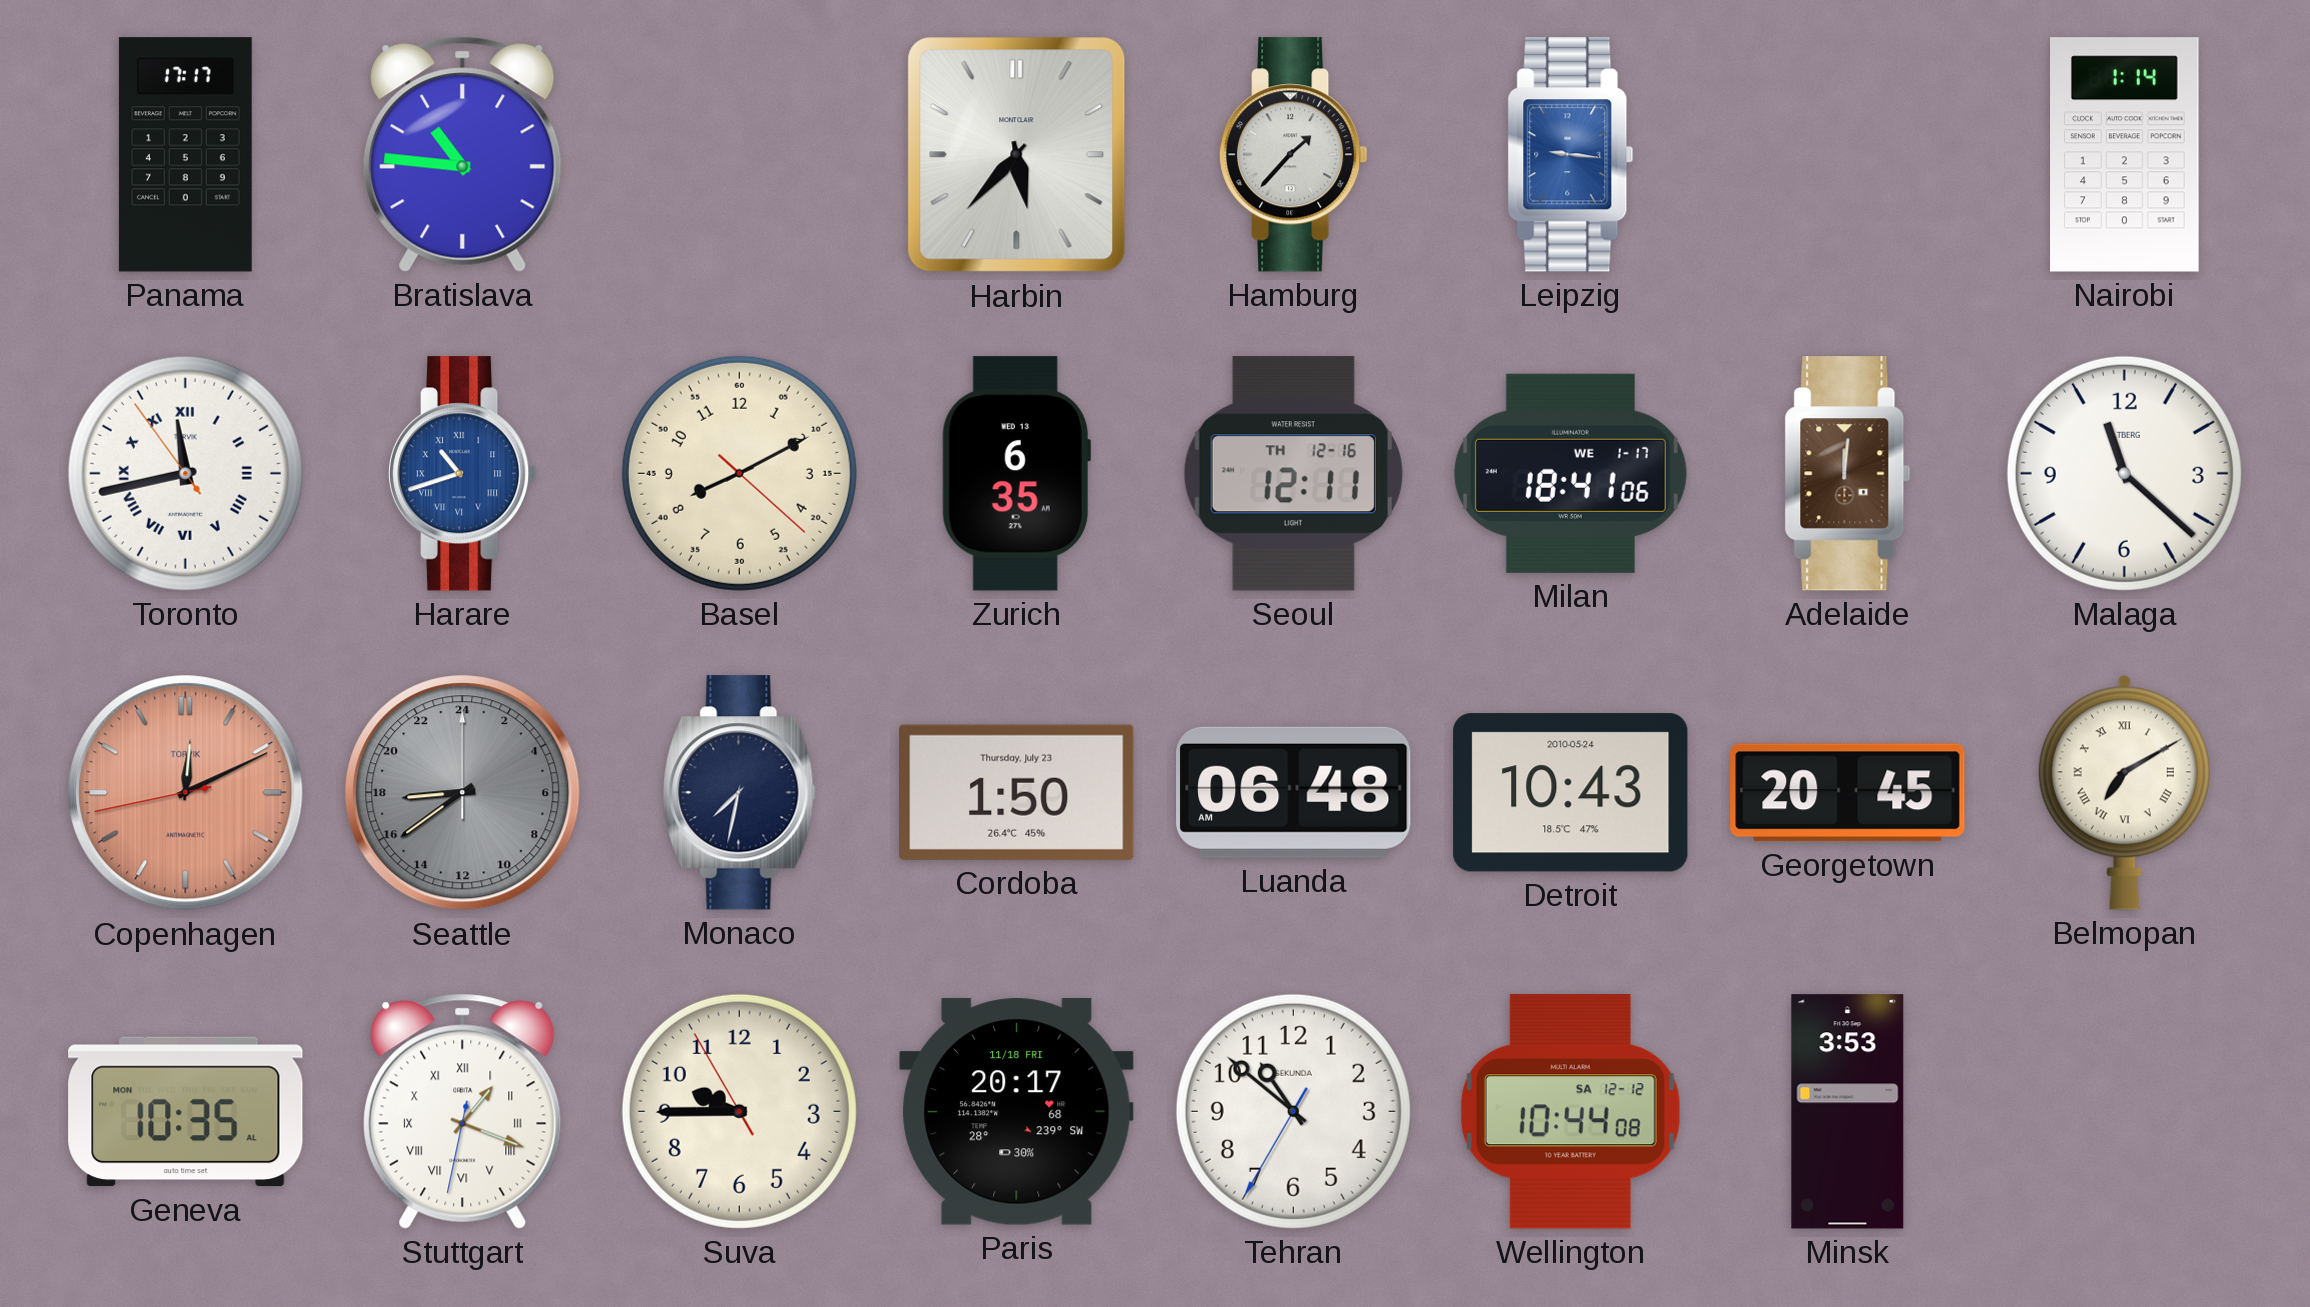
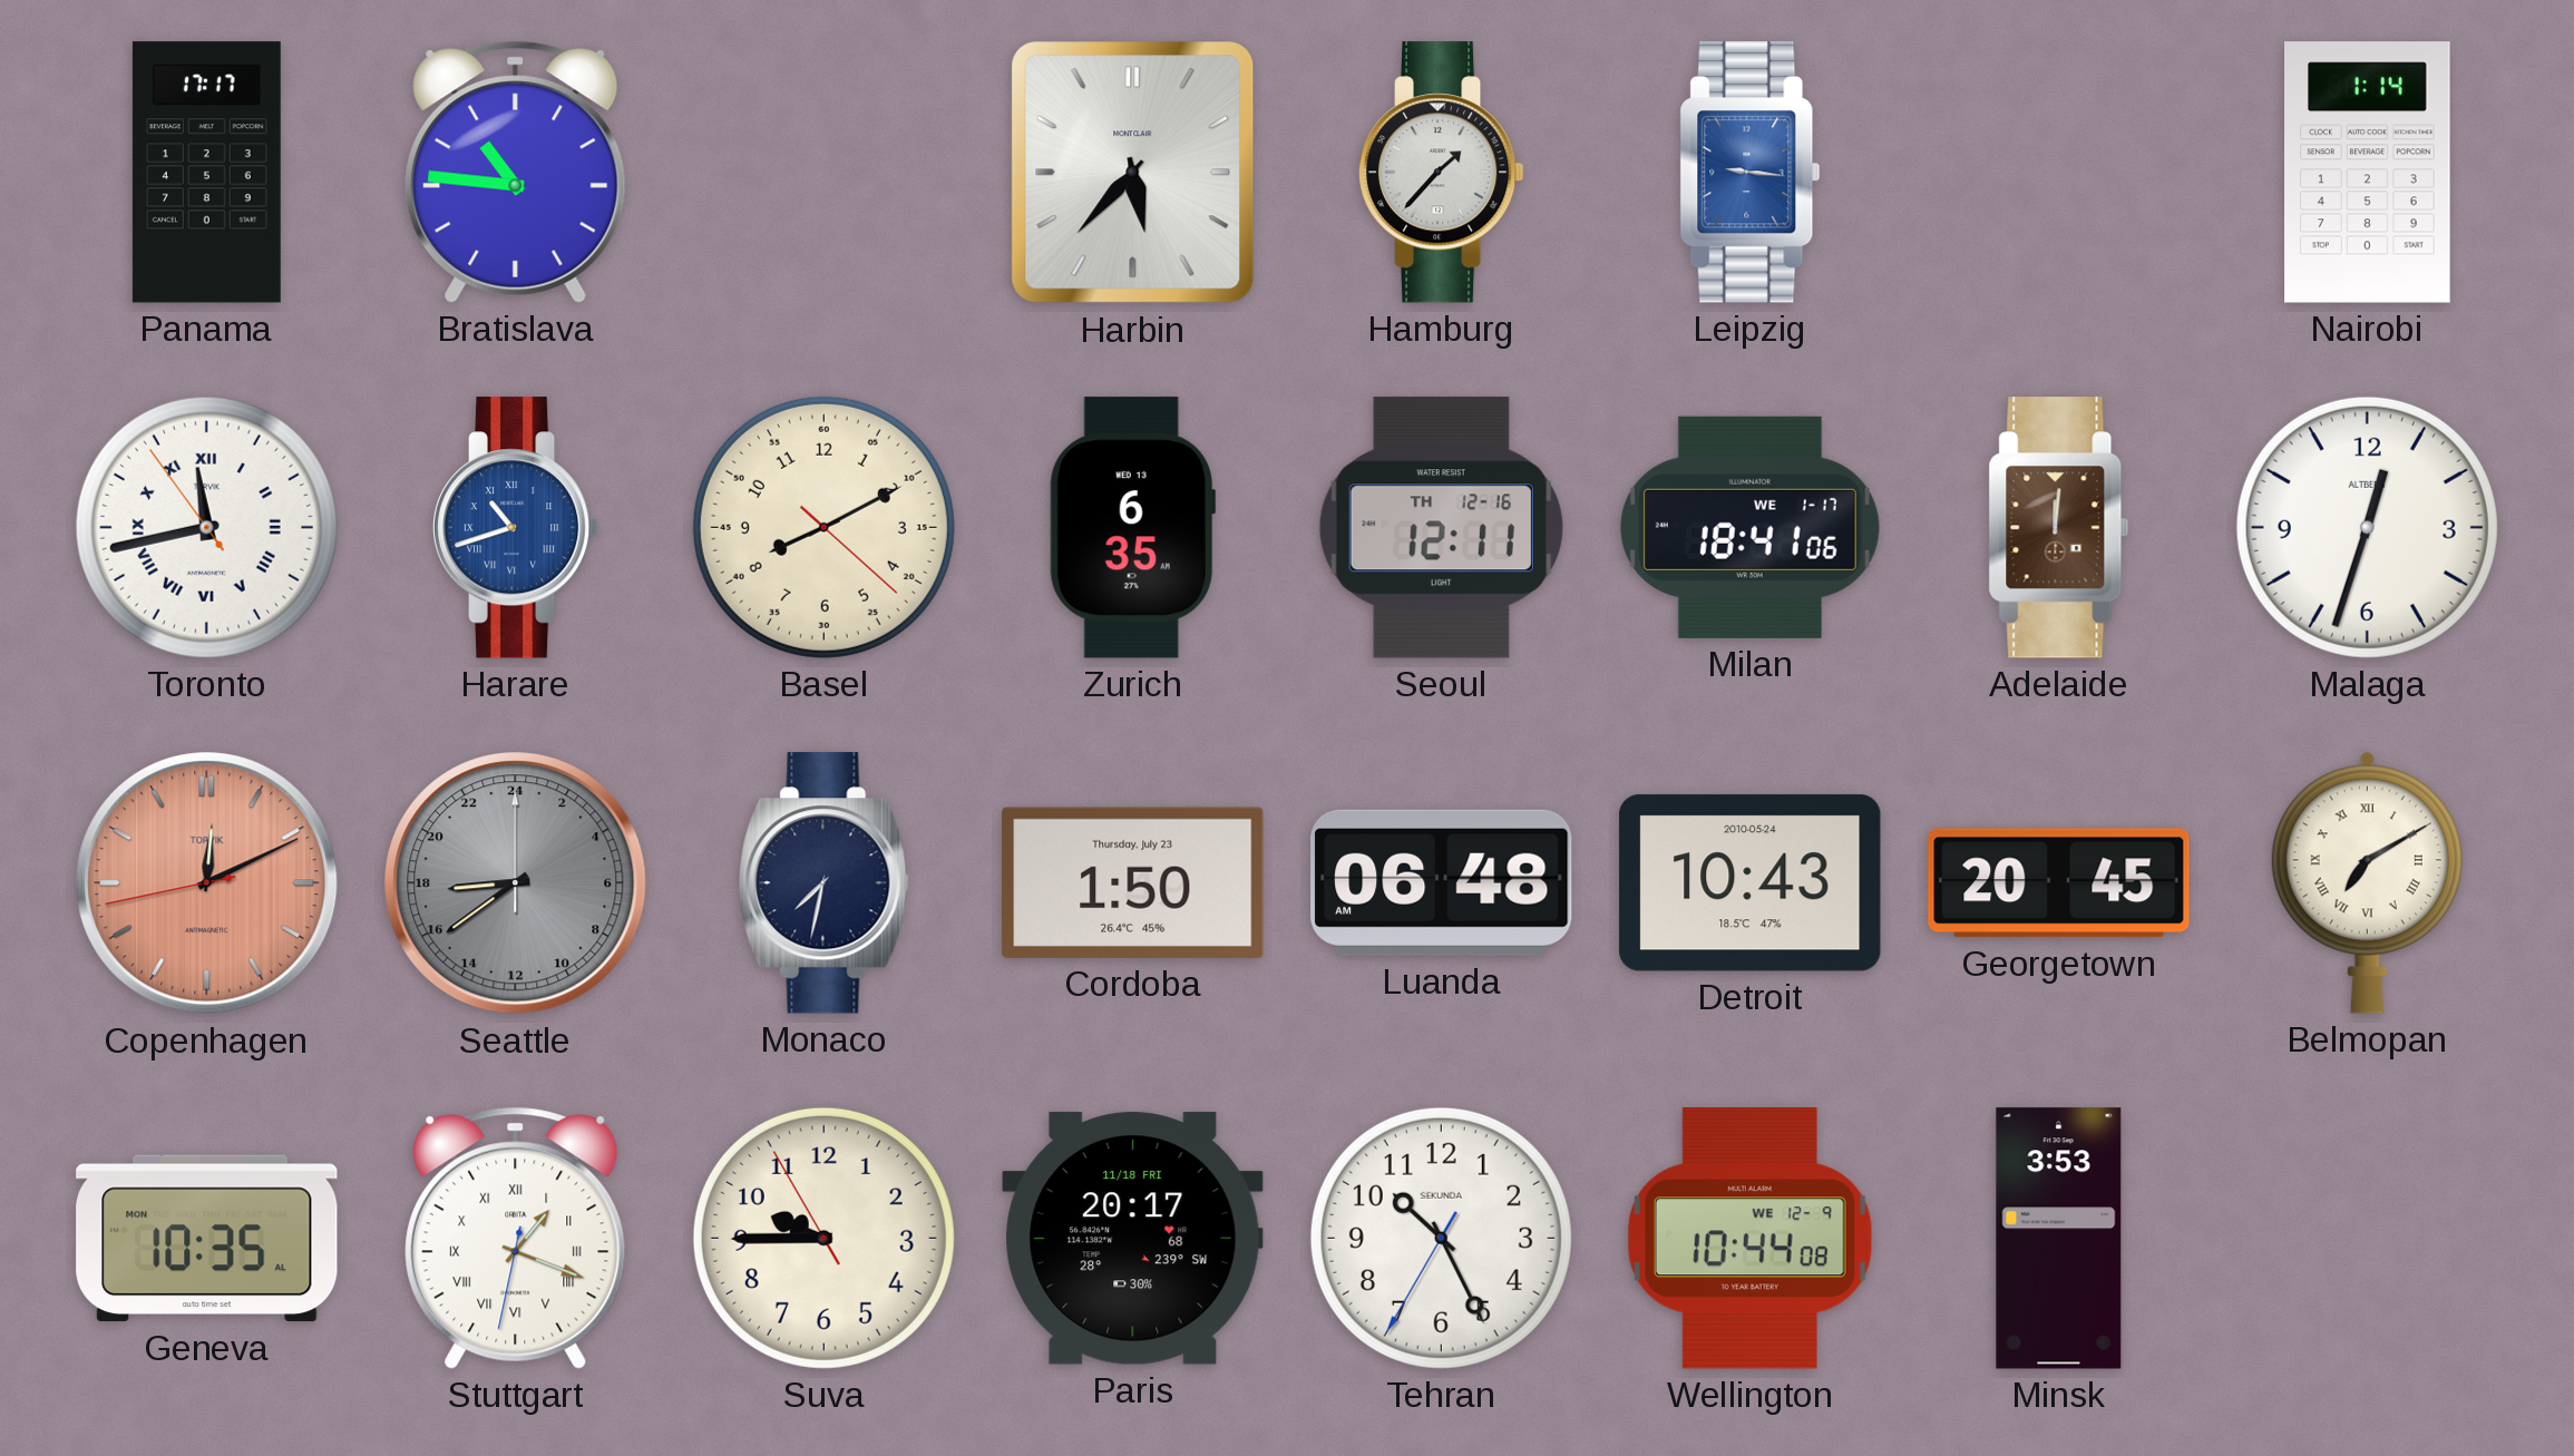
Malaga: 11:22 -> 12:33 (2367, 527)
Tehran: 10:51 -> 10:25 (1441, 1238)
Wellington date: SA 12-12 -> WE 12-9 (1749, 1239)
